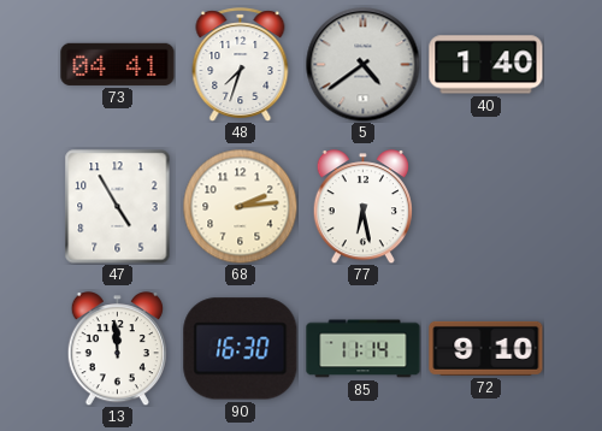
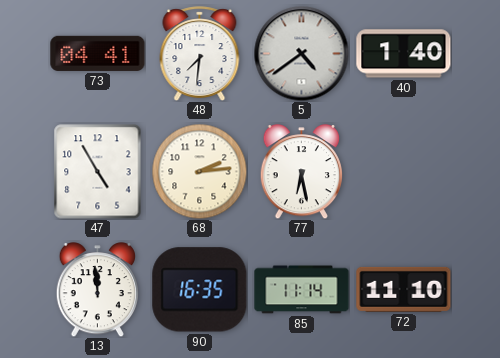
48: 7:33 -> 7:31 (200, 53)
90: 16:30 -> 16:35 (200, 290)
72: 9:10 -> 11:10 (404, 289)
